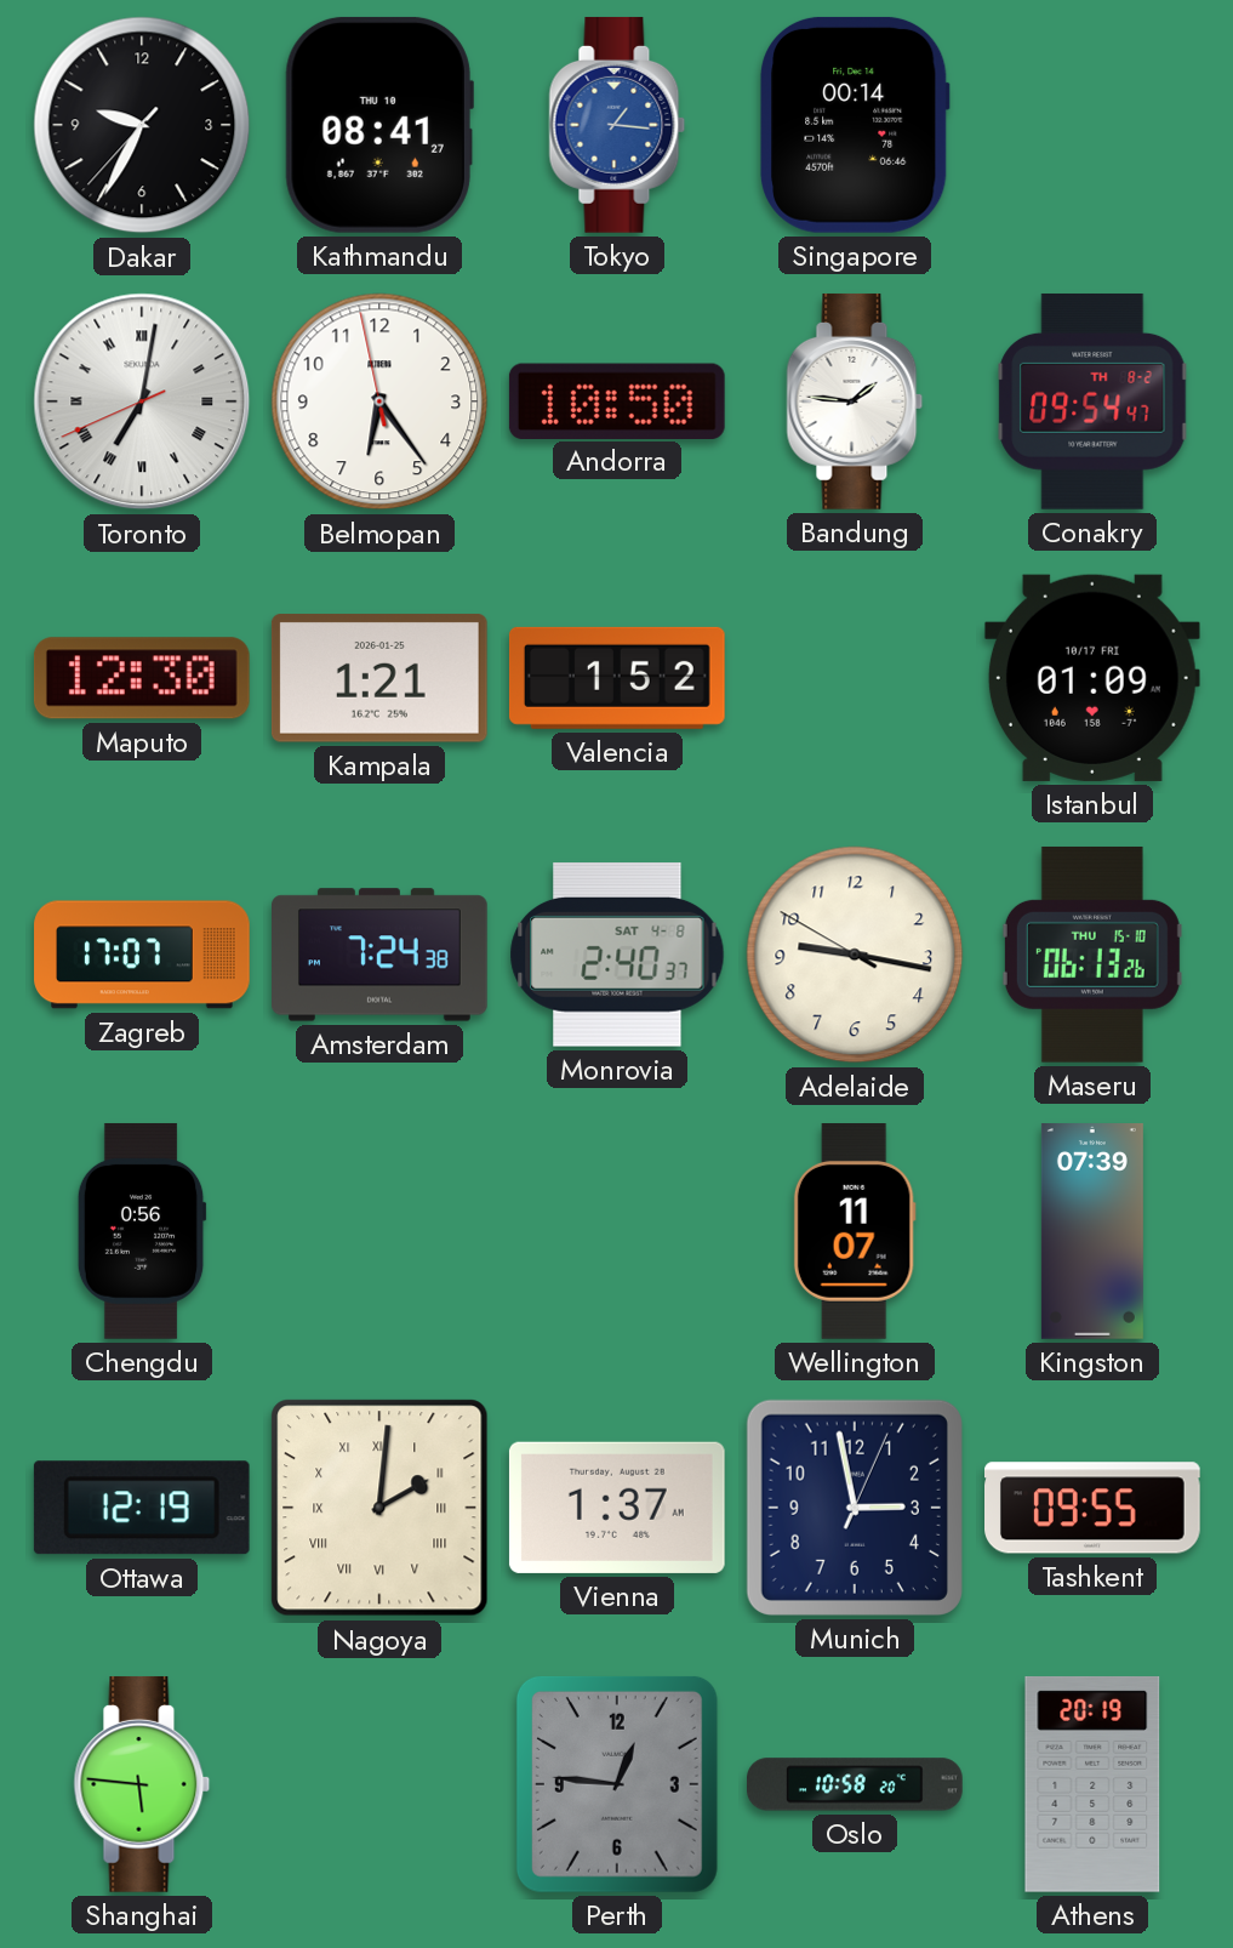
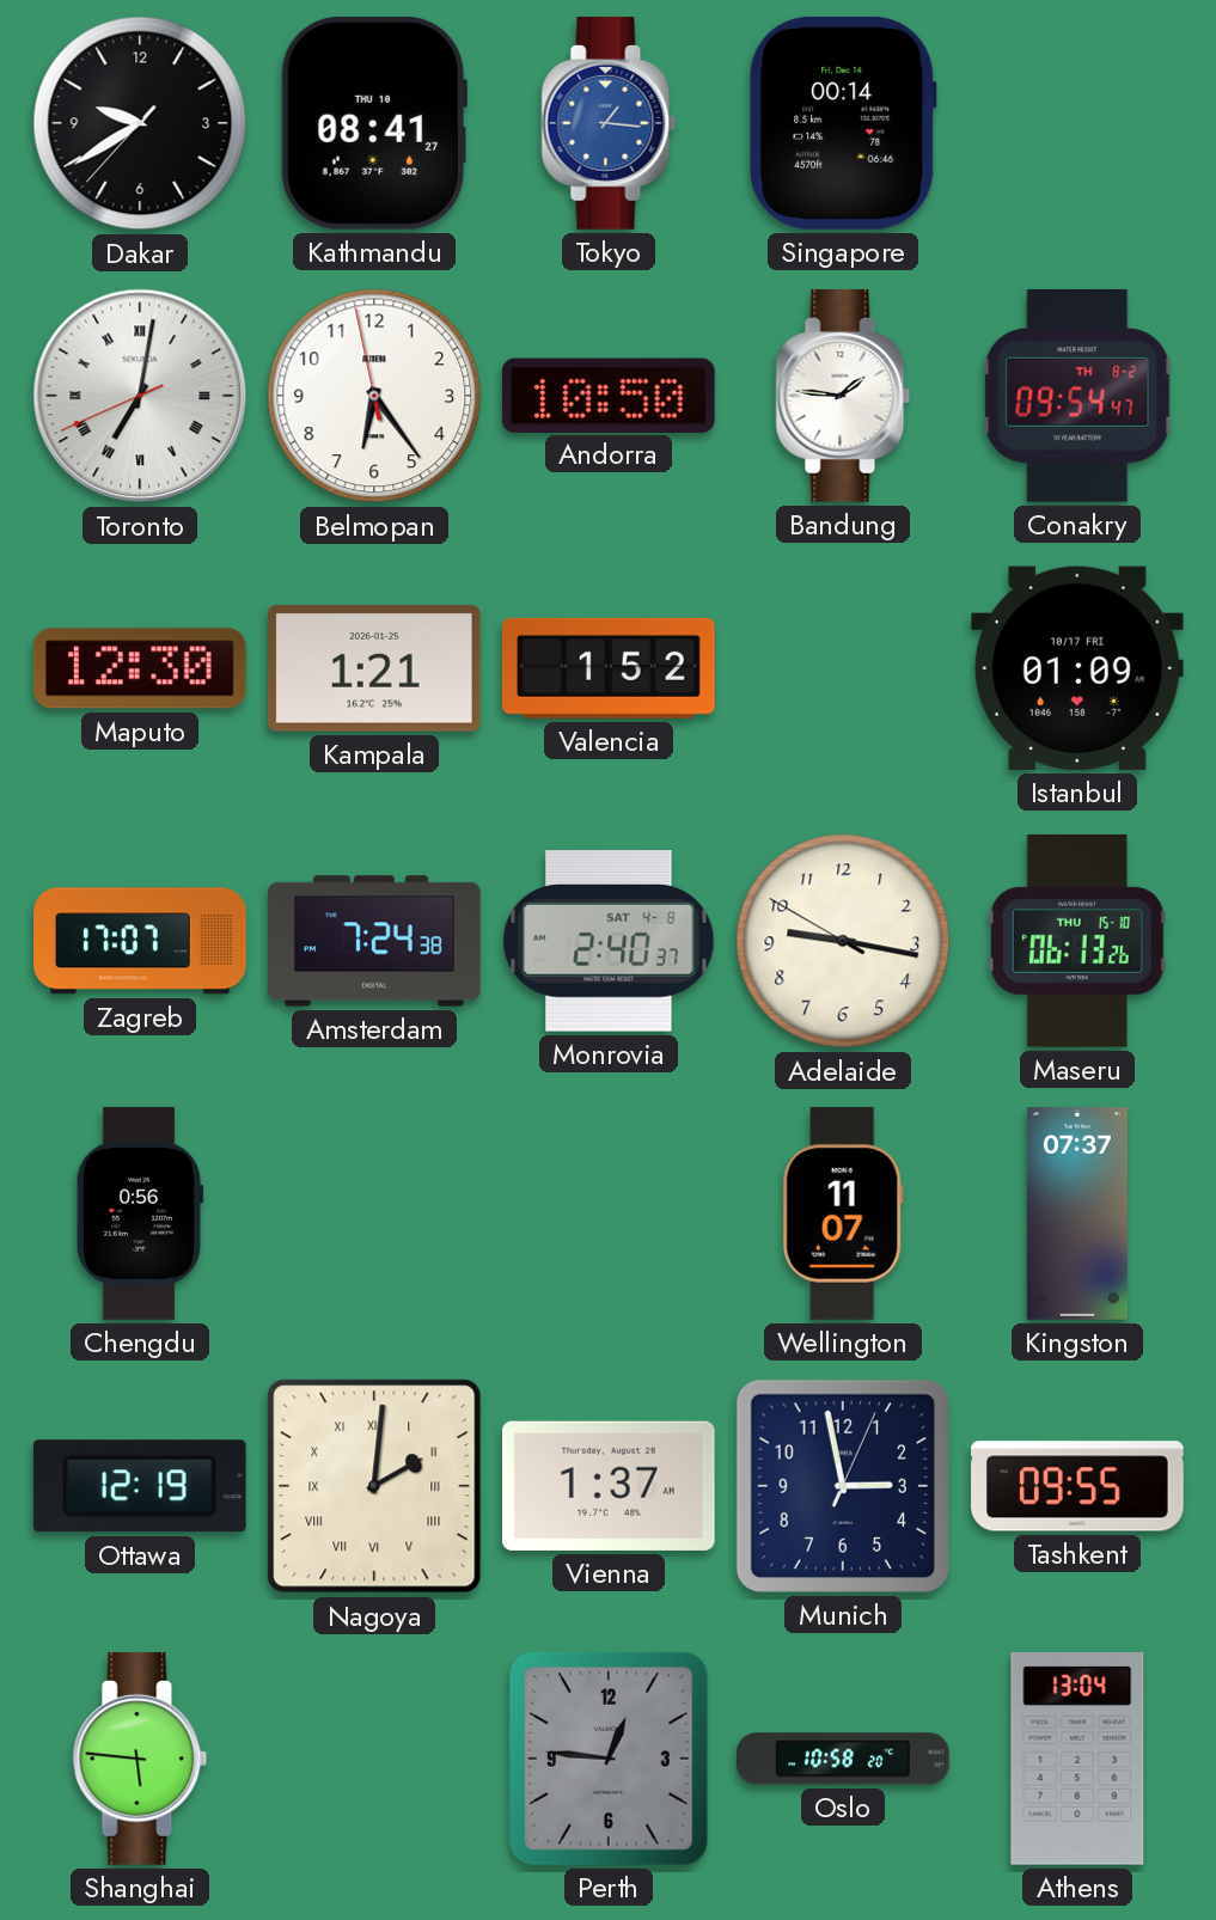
Dakar: 9:34 -> 9:39 (140, 123)
Kingston: 07:39 -> 07:37 (1077, 1215)
Athens: 20:19 -> 13:04 (1077, 1759)
